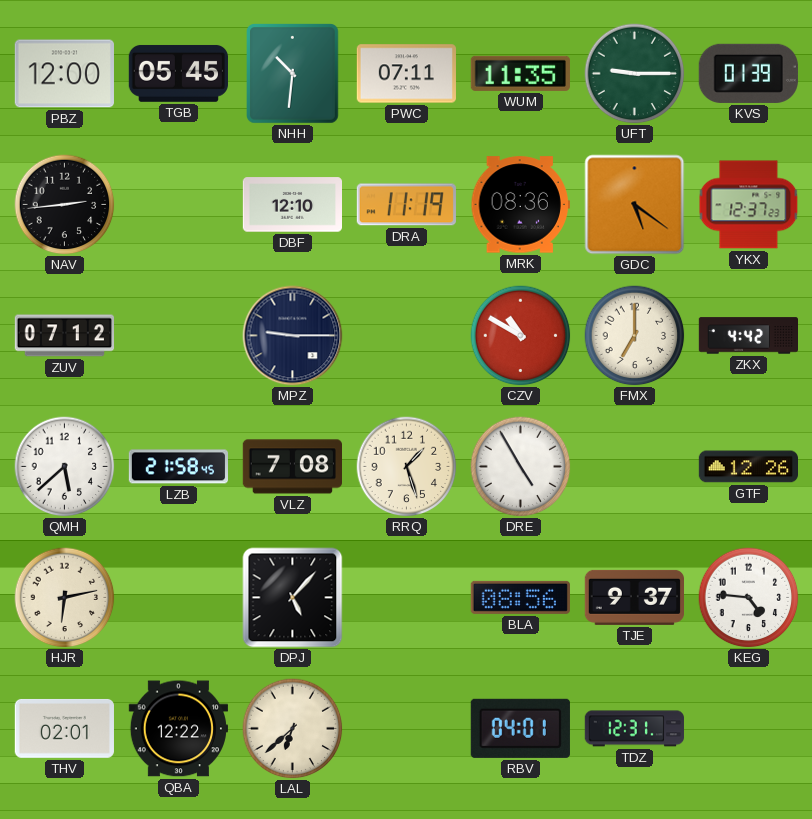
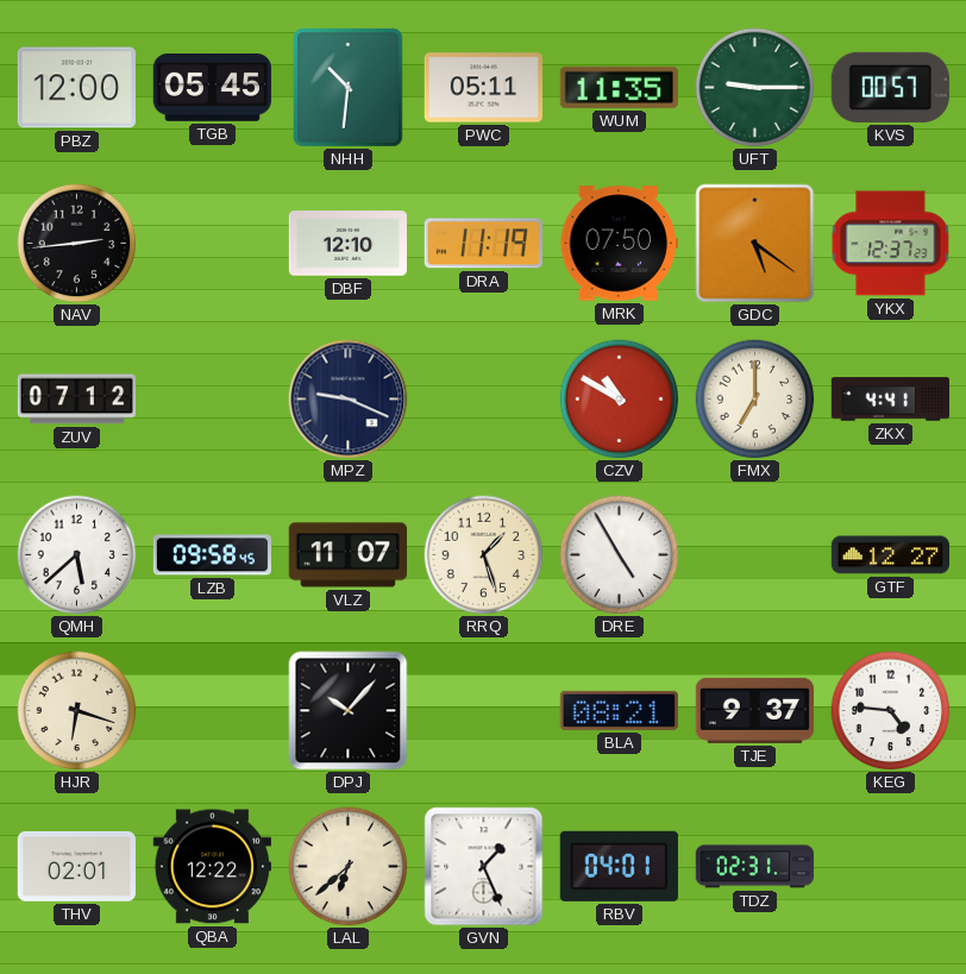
PWC: 07:11 -> 05:11 (483, 88)
KVS: 01:39 -> 00:57 (890, 87)
MRK: 08:36 -> 07:50 (619, 244)
MPZ: 9:15 -> 9:19 (349, 400)
ZKX: 4:42 -> 4:41 (890, 400)
LZB: 21:58 -> 09:58 (212, 555)
VLZ: 7:08 -> 11:07 (347, 555)
GTF: 12:26 -> 12:27 (890, 555)
HJR: 6:13 -> 6:18 (77, 711)
DPJ: 5:07 -> 10:07 (349, 711)
BLA: 08:56 -> 08:21 (619, 710)
GVN: none -> 1:26 (484, 867)
TDZ: 12:31 -> 02:31 (754, 867)
